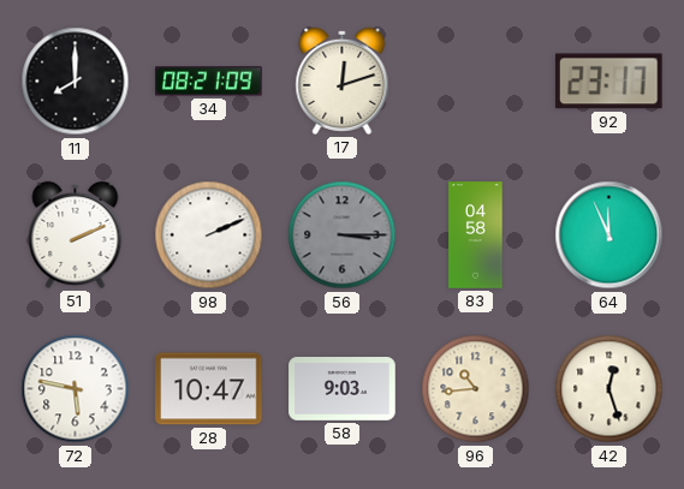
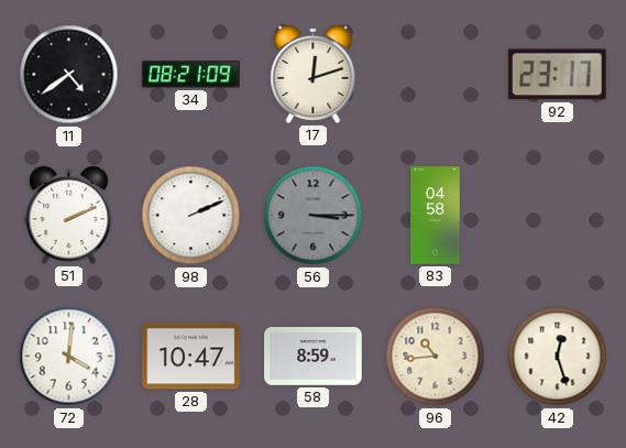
11: 8:00 -> 4:39 (69, 75)
64: 11:56 -> none (609, 235)
72: 5:47 -> 4:01 (69, 357)
58: 9:03 -> 8:59 (314, 357)
